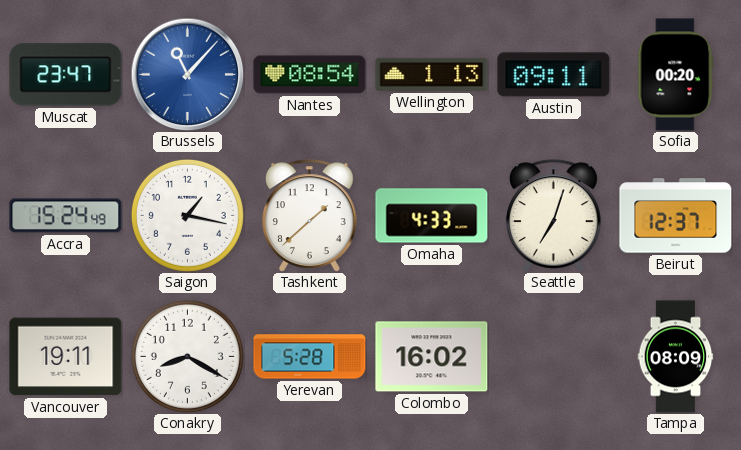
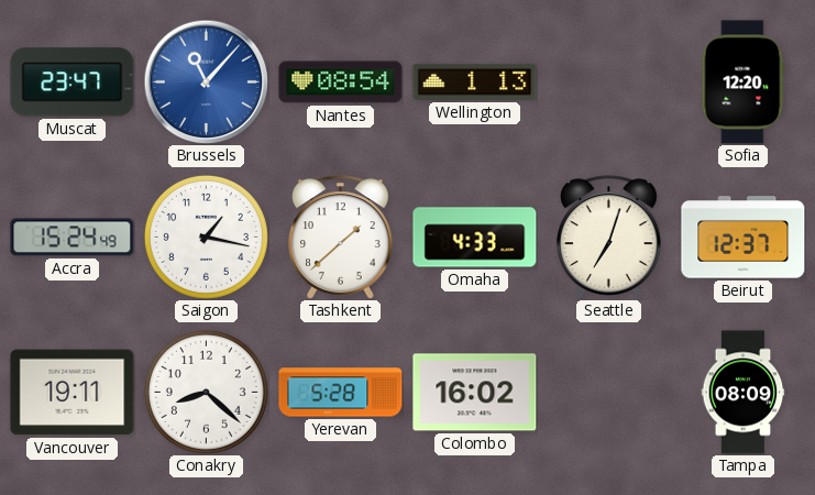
Austin: 09:11 -> none (554, 75)
Sofia: 00:20 -> 12:20 (744, 82)
Conakry: 8:20 -> 8:22 (206, 392)
